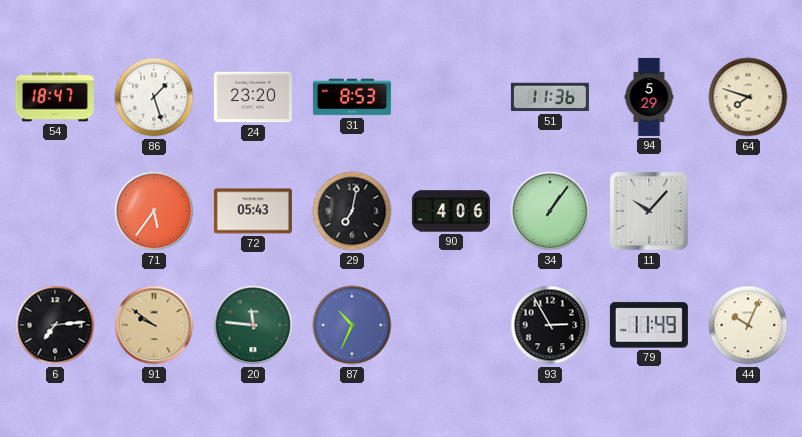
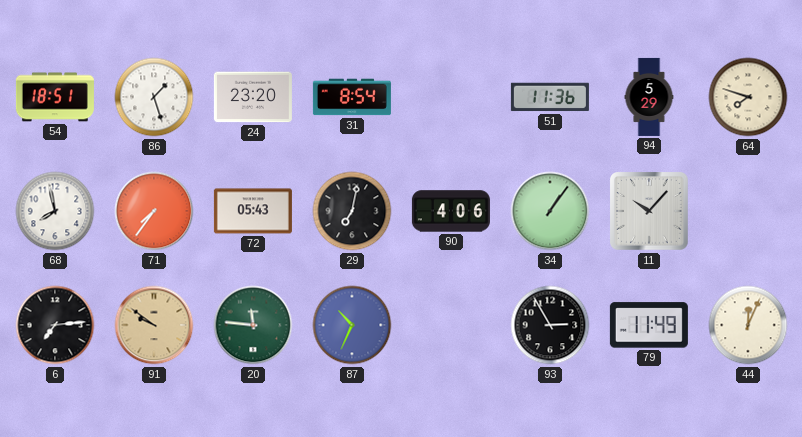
54: 18:47 -> 18:51 (55, 97)
31: 8:53 -> 8:54 (352, 97)
68: none -> 7:58 (55, 211)
71: 5:36 -> 7:36 (154, 211)
44: 10:04 -> 12:04 (748, 325)
